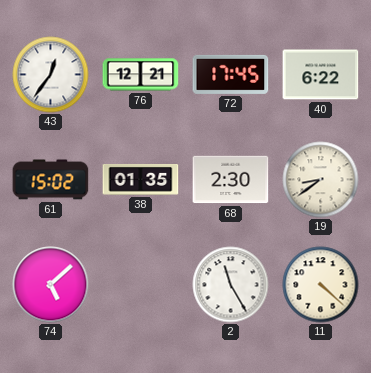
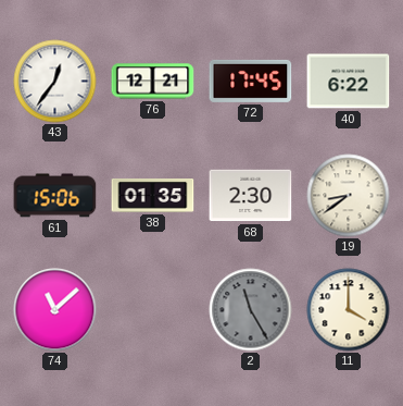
61: 15:02 -> 15:06 (55, 196)
74: 5:08 -> 11:08 (55, 310)
2 dial: white -> grey (251, 310)
11: 4:22 -> 4:00 (349, 310)
